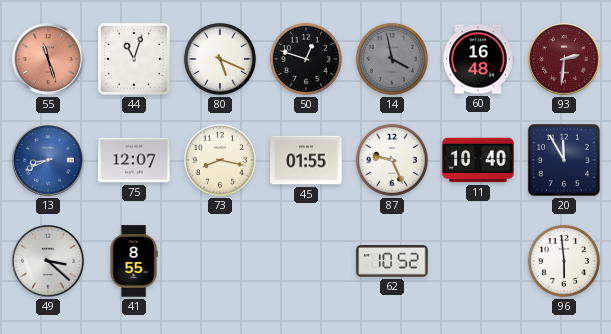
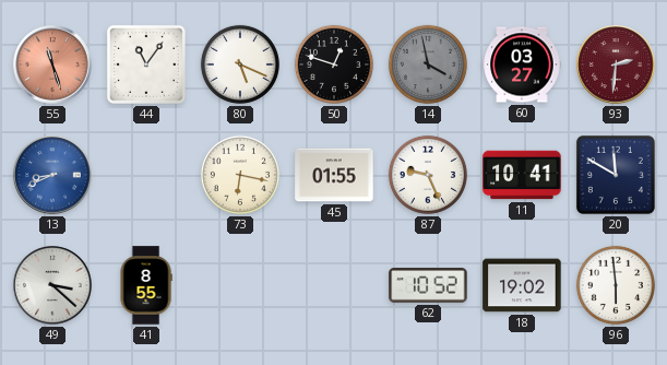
44: 11:03 -> 11:06 (146, 64)
60: 16:48 -> 03:27 (522, 64)
75: 12:07 -> none (134, 160)
73: 8:17 -> 6:17 (240, 175)
11: 10:40 -> 10:41 (522, 175)
20: 11:55 -> 11:50 (616, 175)
18: none -> 19:02 (522, 285)
